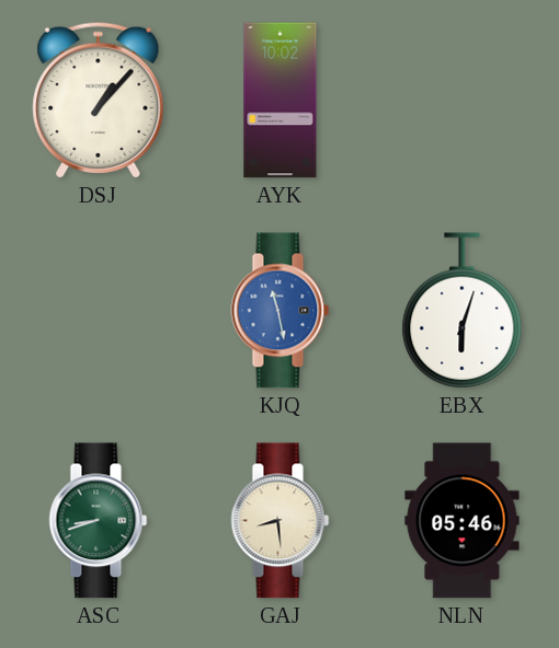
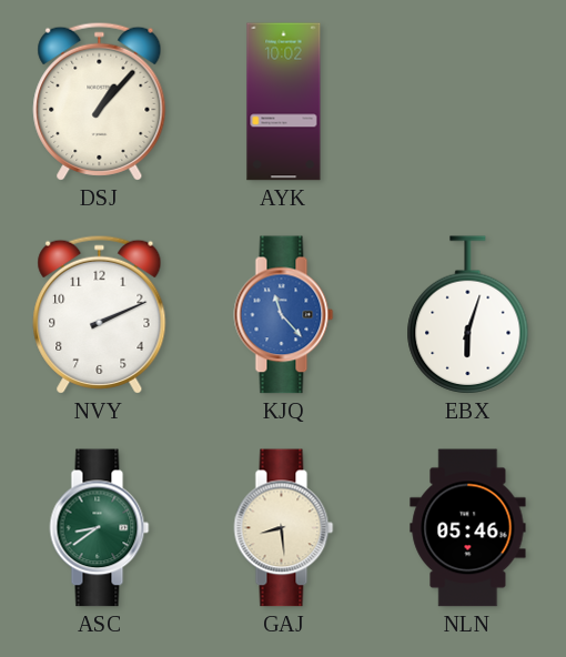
NVY: none -> 2:11 (100, 314)
KJQ: 11:28 -> 11:23 (284, 315)
ASC: 8:42 -> 8:39 (100, 528)
